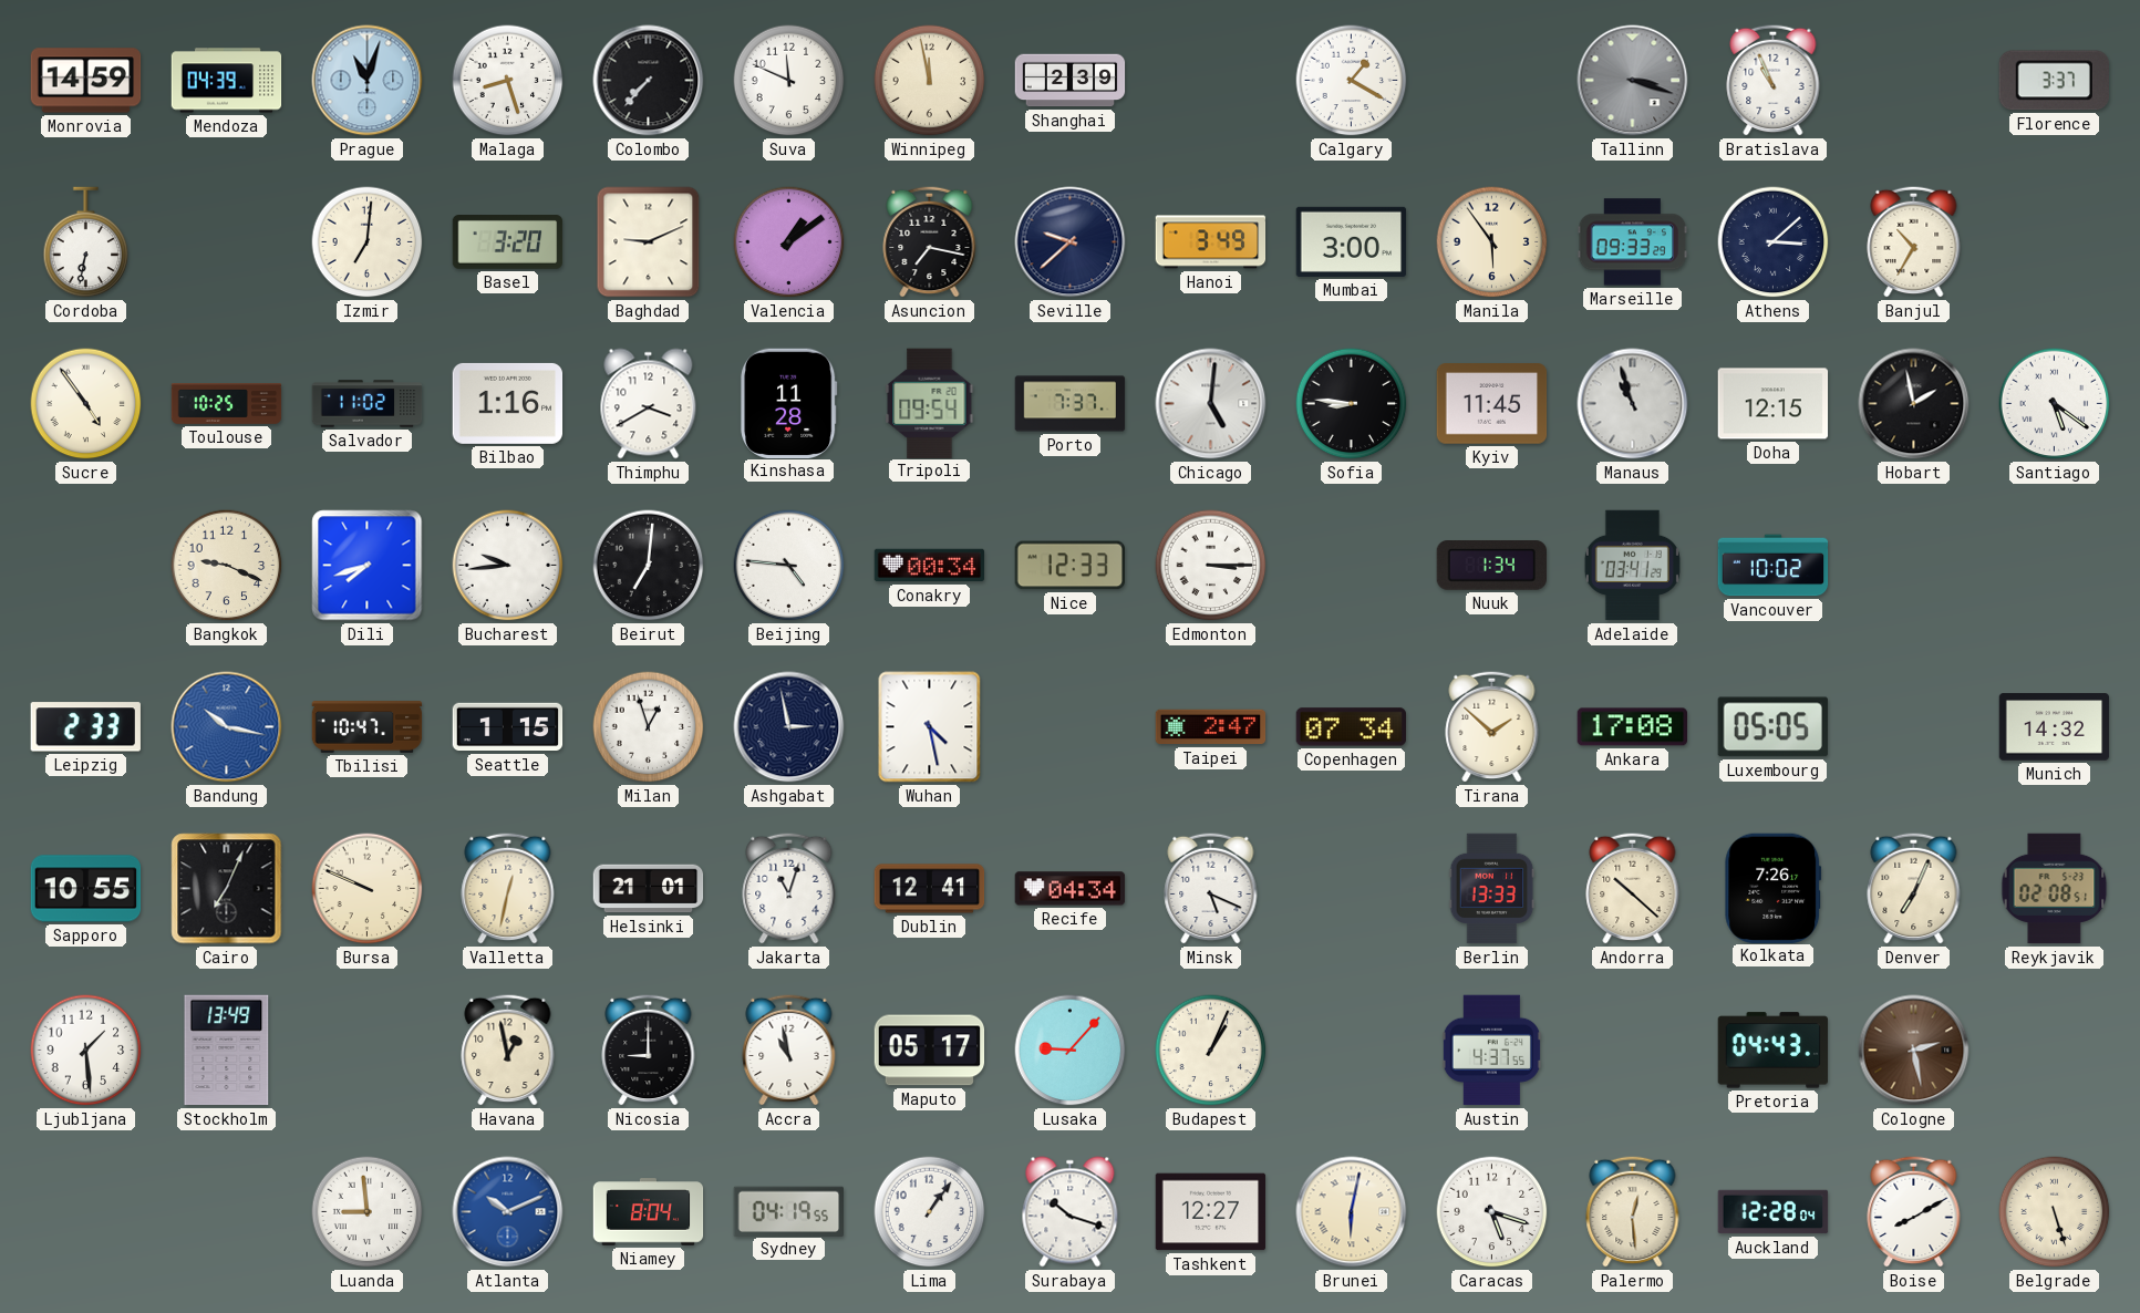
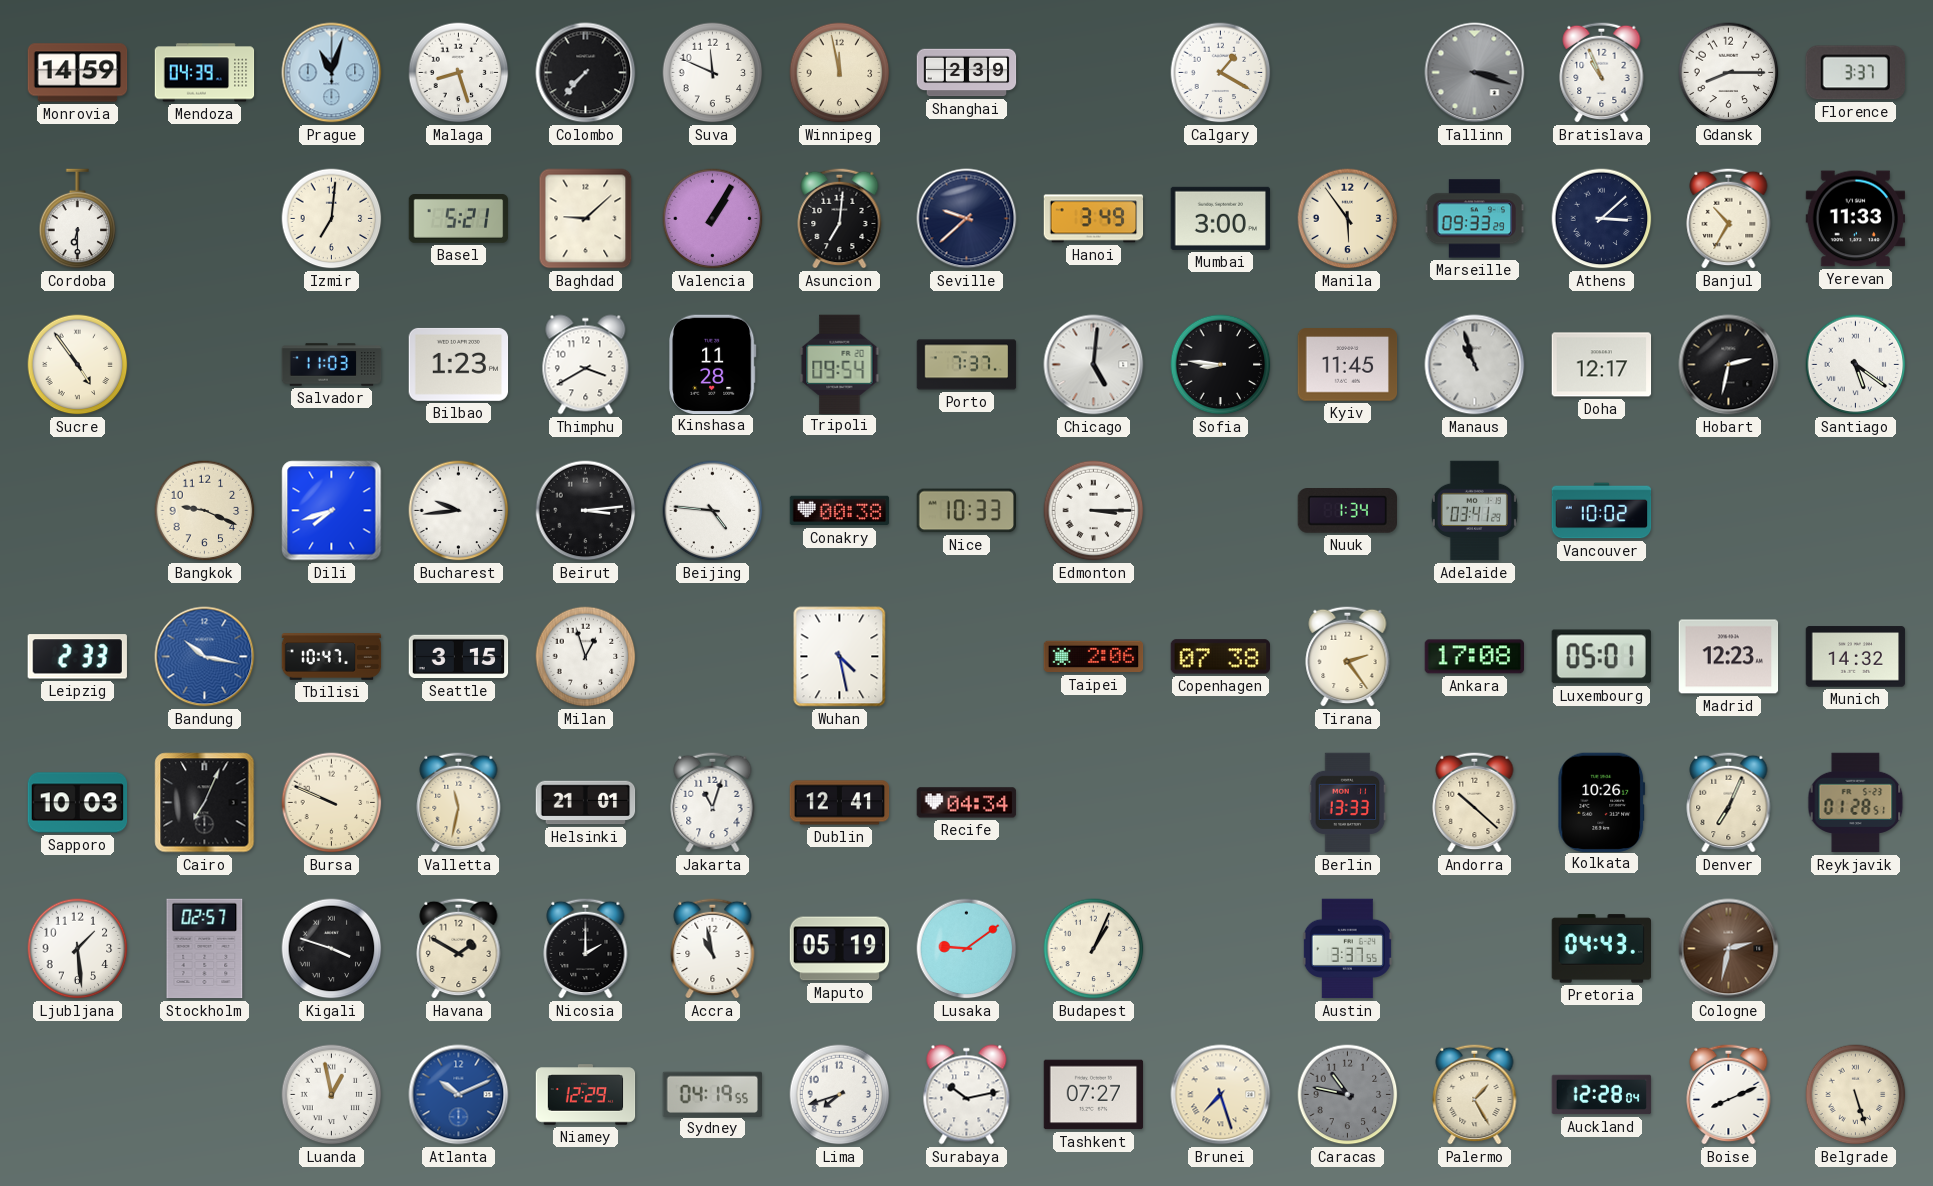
Gdansk: none -> 8:15 (1729, 73)
Cordoba: 6:32 -> 6:30 (78, 219)
Basel: 3:20 -> 5:21 (459, 219)
Baghdad: 9:11 -> 9:08 (586, 219)
Valencia: 1:09 -> 1:05 (713, 219)
Asuncion: 7:17 -> 7:01 (840, 218)
Yerevan: none -> 11:33 (1856, 219)
Toulouse: 10:25 -> none (227, 404)
Salvador: 11:02 -> 11:03 (332, 365)
Bilbao: 1:16 -> 1:23 (459, 364)
Doha: 12:15 -> 12:17 (1602, 365)
Hobart: 1:58 -> 2:32 (1729, 365)
Beirut: 7:01 -> 3:14 (586, 511)
Conakry: 00:34 -> 00:38 (840, 511)
Nice: 12:33 -> 10:33 (966, 511)
Seattle: 1:15 -> 3:15 (459, 657)
Ashgabat: 2:58 -> none (789, 727)
Taipei: 2:47 -> 2:06 (1094, 657)
Copenhagen: 07:34 -> 07:38 (1221, 657)
Tirana: 1:52 -> 2:24 (1348, 656)
Luxembourg: 05:05 -> 05:01 (1601, 657)
Madrid: none -> 12:23 (1729, 657)
Sapporo: 10:55 -> 10:03 (78, 803)
Valletta: 12:32 -> 11:32 (459, 802)
Minsk: 5:19 -> none (1211, 888)
Kolkata: 7:26 -> 10:26 (1602, 802)
Reykjavik: 02:08 -> 01:28 (1856, 803)
Stockholm: 13:49 -> 02:57 (205, 949)
Kigali: none -> 3:48 (332, 949)
Havana: 12:58 -> 1:50 (459, 948)
Nicosia: 9:00 -> 2:00 (586, 948)
Maputo: 05:17 -> 05:19 (840, 949)
Lusaka: 9:07 -> 9:09 (967, 949)
Austin: 4:37 -> 3:37 (1347, 949)
Cologne: 2:28 -> 2:32 (1729, 949)
Luanda: 8:59 -> 12:58 (332, 1095)
Niamey: 8:04 -> 12:29 (586, 1095)
Lima: 1:06 -> 7:42 (840, 1095)
Surabaya: 10:18 -> 10:13 (967, 1095)
Tashkent: 12:27 -> 07:27 (1094, 1095)
Brunei: 6:02 -> 7:27 (1221, 1095)
Caracas: 5:18 -> 10:47 (1348, 1095)
Caracas dial: white -> grey (1348, 1095)
Palermo: 12:29 -> 1:25 (1475, 1094)
Boise: 8:10 -> 8:11 (1729, 1094)
